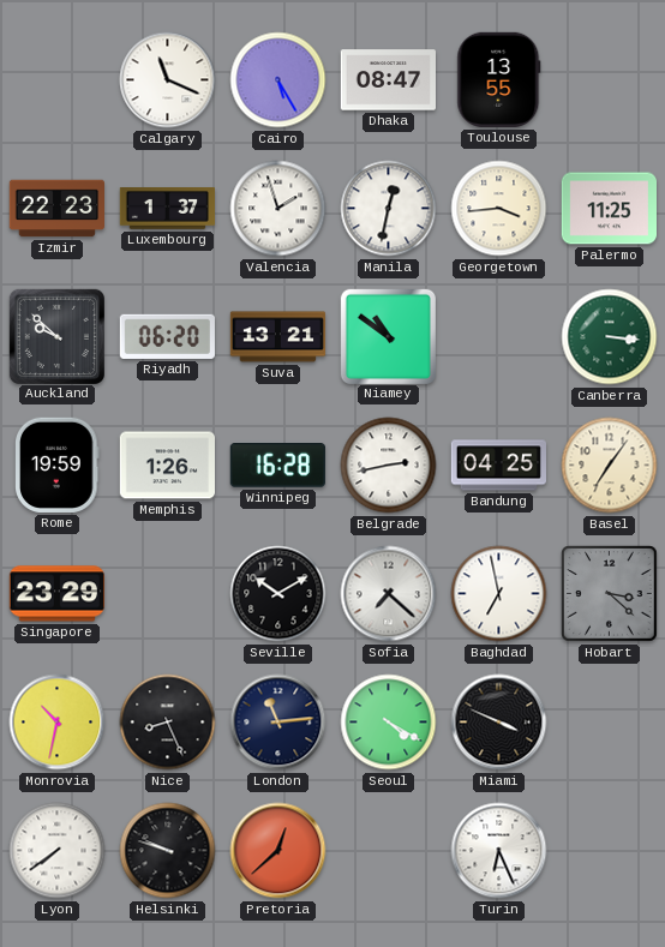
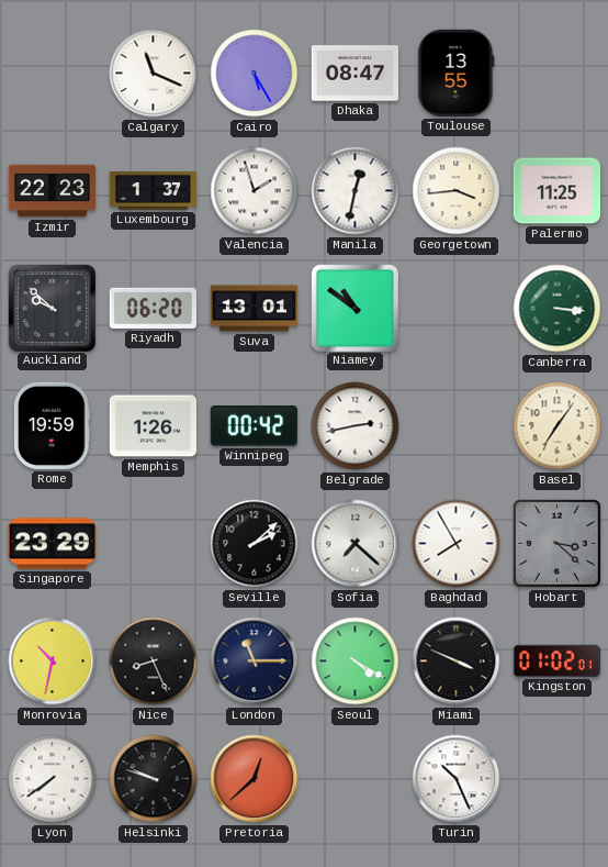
Suva: 13:21 -> 13:01 (255, 309)
Winnipeg: 16:28 -> 00:42 (254, 426)
Bandung: 04:25 -> none (498, 466)
Seville: 10:10 -> 2:08 (255, 544)
Baghdad: 6:58 -> 7:55 (457, 544)
London: 11:14 -> 11:15 (255, 662)
Kingston: none -> 01:02 (556, 660)
Turin: 6:26 -> 10:26 (457, 779)
